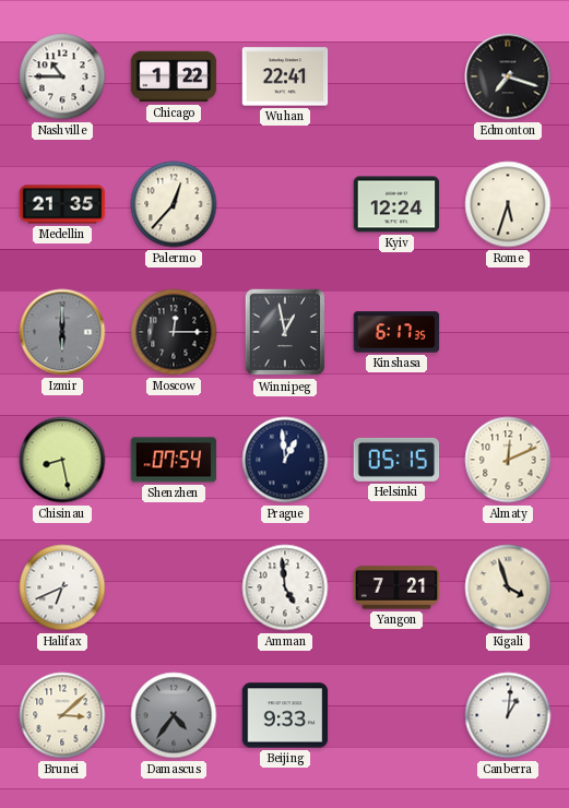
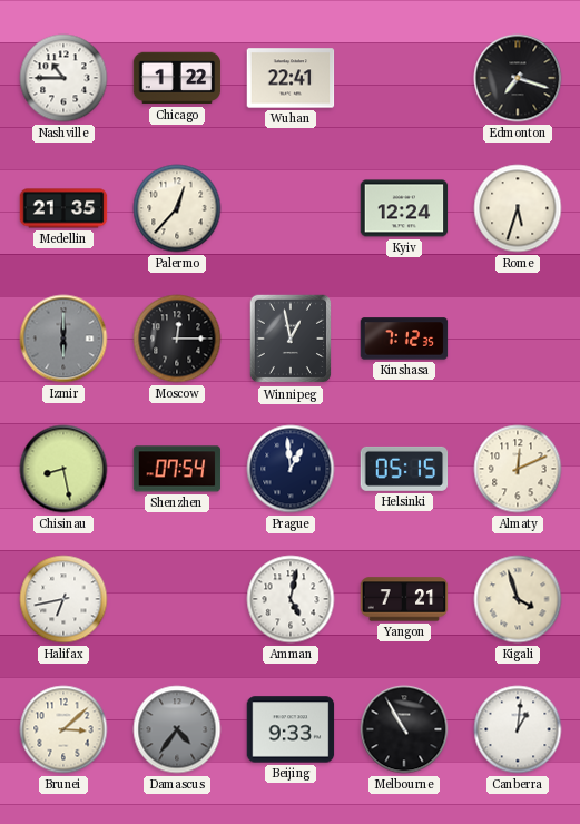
Kinshasa: 6:17 -> 7:12 (404, 339)
Halifax: 6:41 -> 6:43 (63, 599)
Amman: 4:59 -> 5:02 (291, 599)
Melbourne: none -> 10:55 (404, 729)
